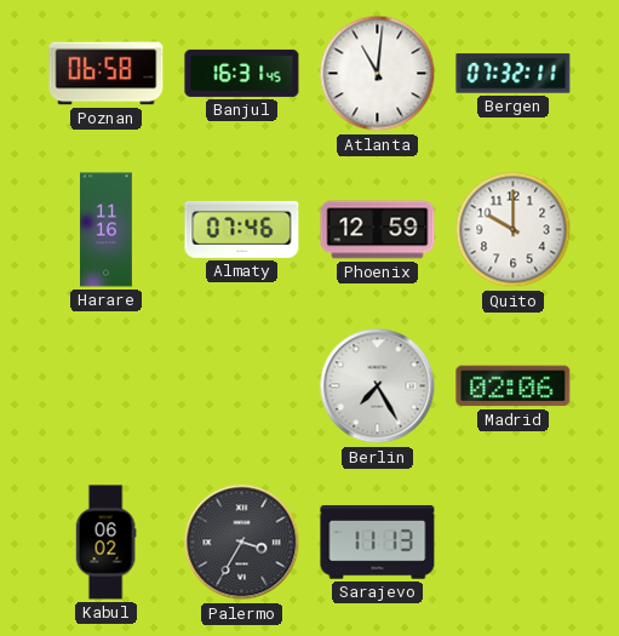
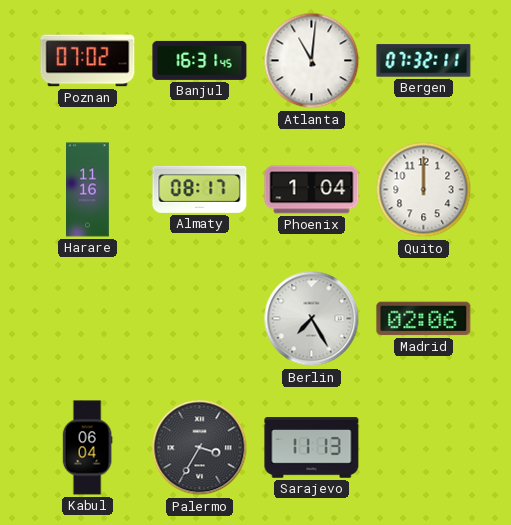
Poznan: 06:58 -> 07:02 (88, 61)
Almaty: 07:46 -> 08:17 (200, 189)
Phoenix: 12:59 -> 1:04 (312, 190)
Quito: 10:00 -> 12:00 (424, 190)
Kabul: 06:02 -> 06:04 (87, 448)
